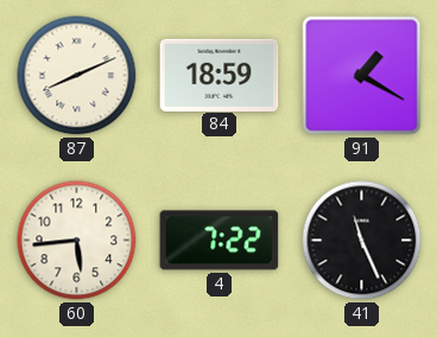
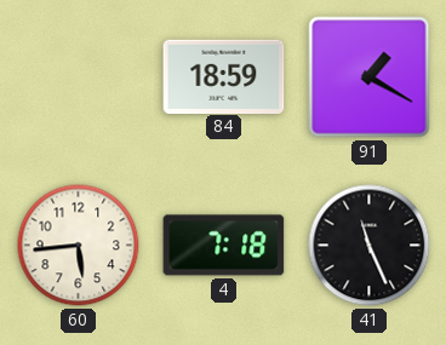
87: 8:11 -> none (77, 76)
4: 7:22 -> 7:18 (224, 246)
